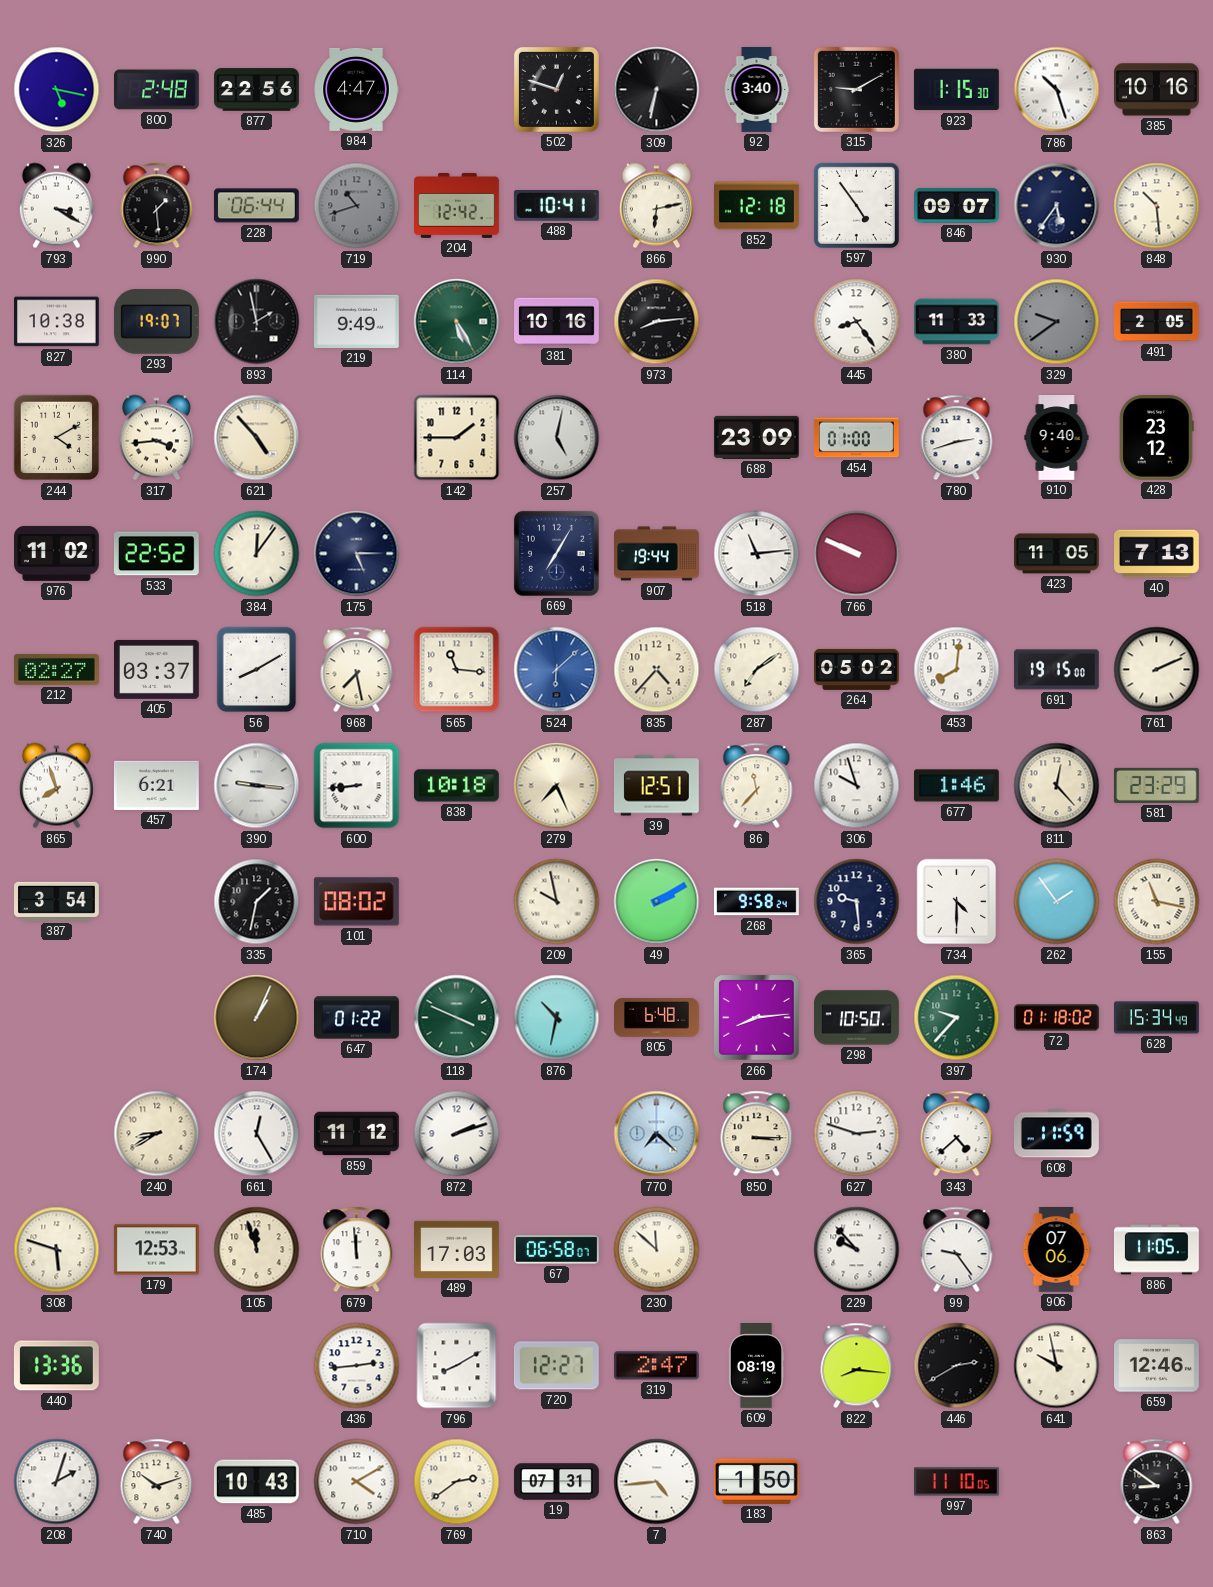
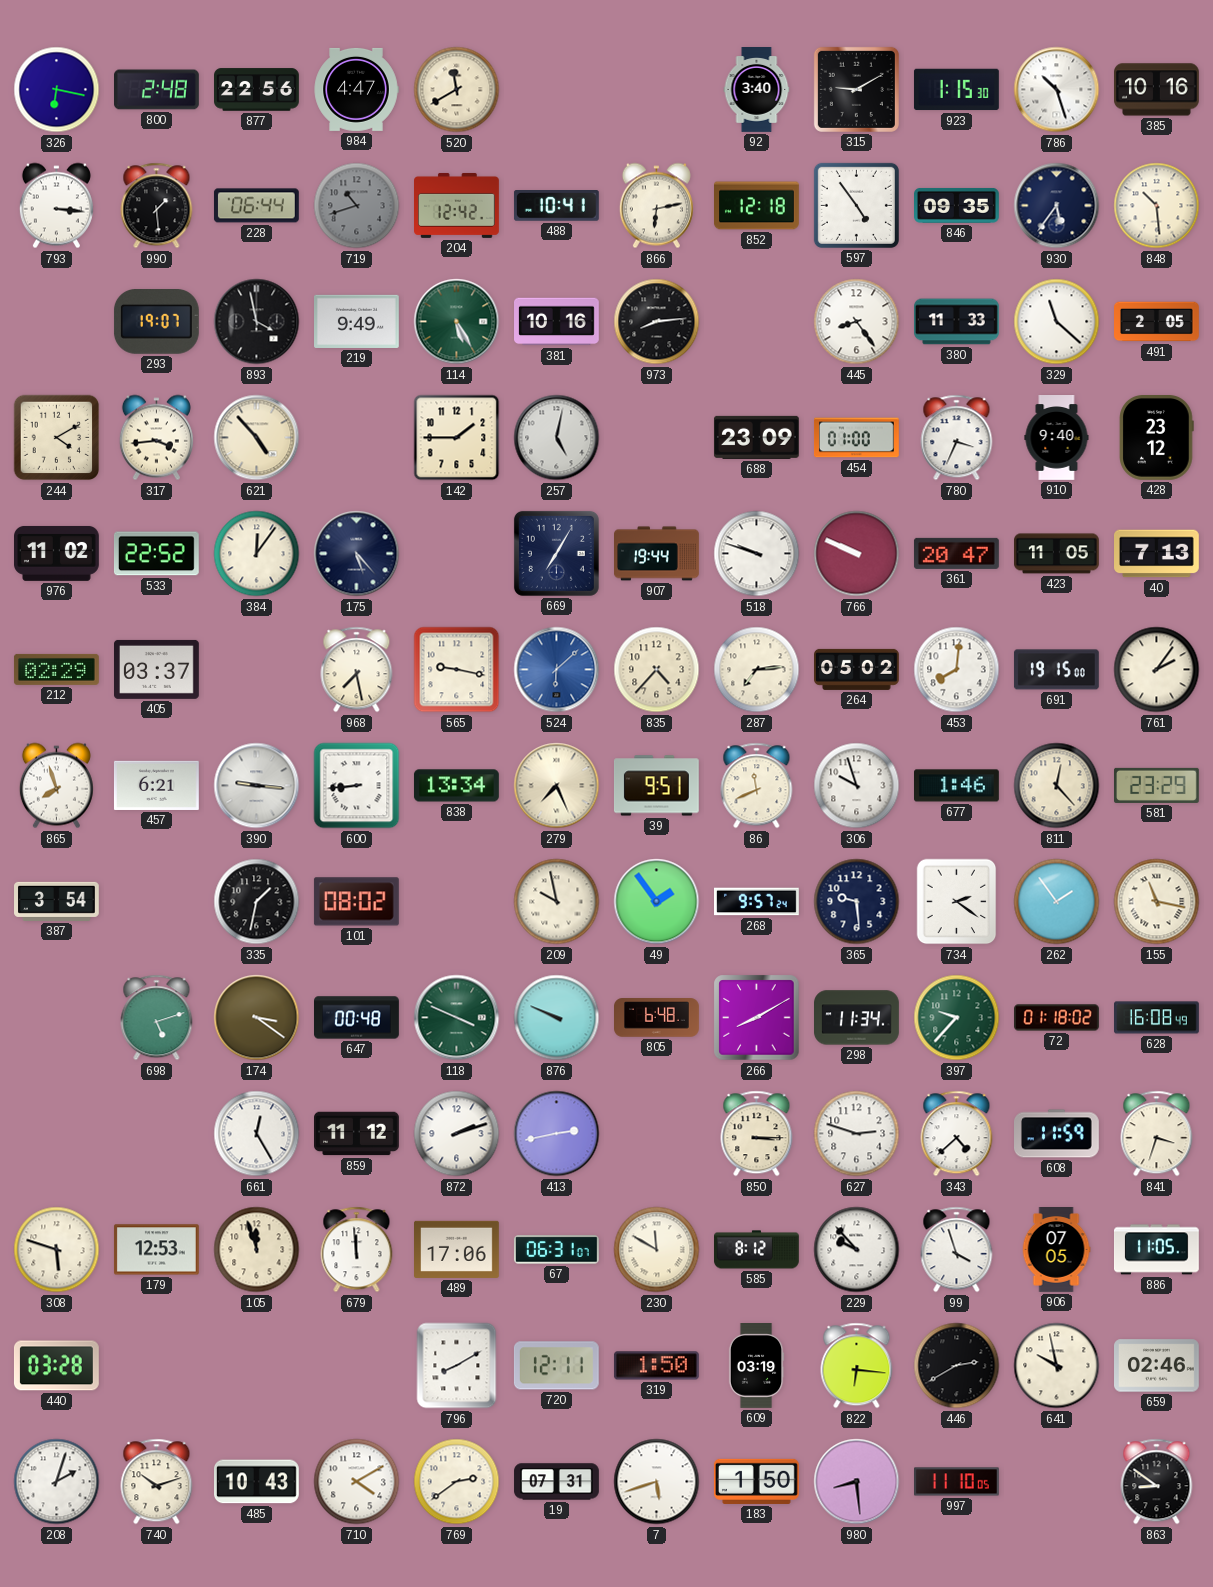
326: 5:17 -> 6:17 (57, 90)
520: none -> 11:40 (457, 90)
502: 12:48 -> none (556, 89)
309: 6:32 -> none (657, 90)
793: 3:20 -> 3:16 (56, 206)
846: 09:07 -> 09:35 (957, 205)
827: 10:38 -> none (57, 322)
893: 1:58 -> 3:58 (257, 322)
329: 9:39 -> 11:22 (1057, 322)
329 dial: grey -> white (1057, 322)
780: 2:42 -> 3:34 (957, 438)
175: 5:15 -> 5:23 (357, 554)
518: 11:14 -> 9:48 (757, 554)
361: none -> 20:47 (956, 553)
212: 02:27 -> 02:29 (56, 669)
56: 8:10 -> none (257, 670)
565: 11:16 -> 9:17 (457, 670)
287: 7:09 -> 7:14 (757, 670)
761: 2:11 -> 2:06 (1157, 670)
838: 10:18 -> 13:34 (456, 786)
39: 12:51 -> 9:51 (656, 786)
86: 11:37 -> 11:41 (757, 786)
49: 2:10 -> 1:54 (657, 902)
268: 9:58 -> 9:57 (757, 902)
734: 4:30 -> 2:21 (957, 902)
698: none -> 5:12 (157, 1018)
174: 1:04 -> 3:21 (257, 1018)
647: 01:22 -> 00:48 (357, 1018)
876: 10:32 -> 9:49 (557, 1018)
266: 8:14 -> 8:10 (757, 1018)
298: 10:50 -> 11:34 (857, 1018)
628: 15:34 -> 16:08 (1157, 1018)
240: 8:40 -> none (157, 1134)
413: none -> 2:43 (557, 1134)
770: 7:22 -> none (657, 1134)
841: none -> 3:33 (1157, 1134)
489: 17:03 -> 17:06 (457, 1249)
67: 06:58 -> 06:31 (557, 1250)
230: 11:52 -> 11:50 (657, 1250)
585: none -> 8:12 (757, 1250)
99: 9:24 -> 3:57 (957, 1250)
906: 07:06 -> 07:05 (1056, 1250)
440: 13:36 -> 03:28 (56, 1366)
436: 2:44 -> none (357, 1366)
720: 12:27 -> 12:11 (556, 1366)
319: 2:47 -> 1:50 (657, 1366)
609: 08:19 -> 03:19 (756, 1366)
822: 8:16 -> 6:16 (857, 1366)
659: 12:46 -> 02:46 (1157, 1366)
7: 4:44 -> 5:42 (657, 1482)
980: none -> 8:29 (857, 1482)
